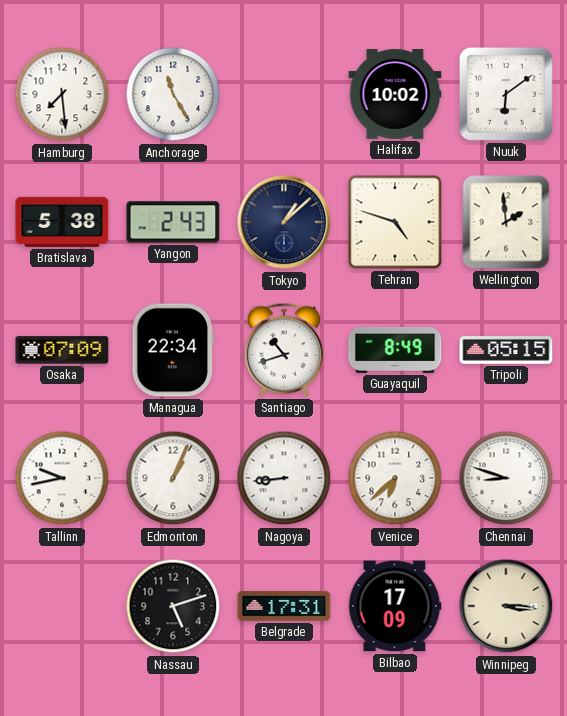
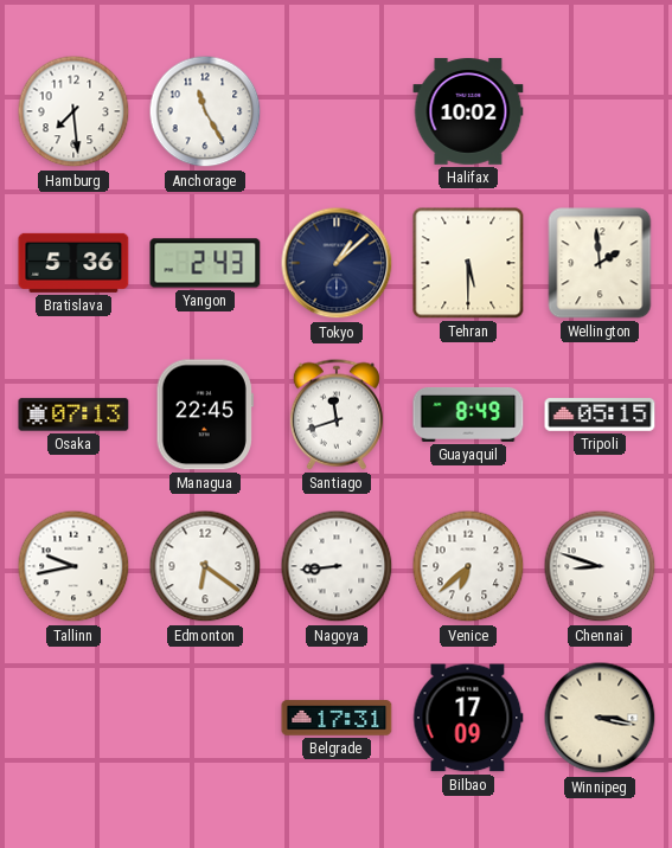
Nuuk: 6:09 -> none (506, 94)
Bratislava: 5:38 -> 5:36 (73, 263)
Tehran: 4:48 -> 5:30 (468, 263)
Osaka: 07:09 -> 07:13 (73, 415)
Managua: 22:34 -> 22:45 (205, 415)
Santiago: 10:42 -> 11:42 (337, 415)
Edmonton: 1:04 -> 6:21 (205, 566)
Nassau: 5:12 -> none (173, 606)
Winnipeg: 3:16 -> 3:17 (600, 718)
